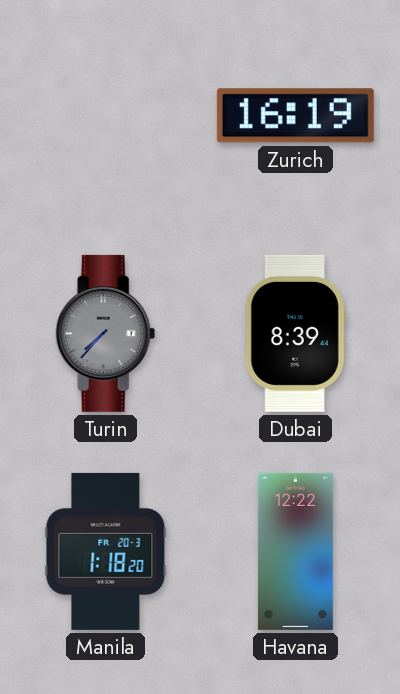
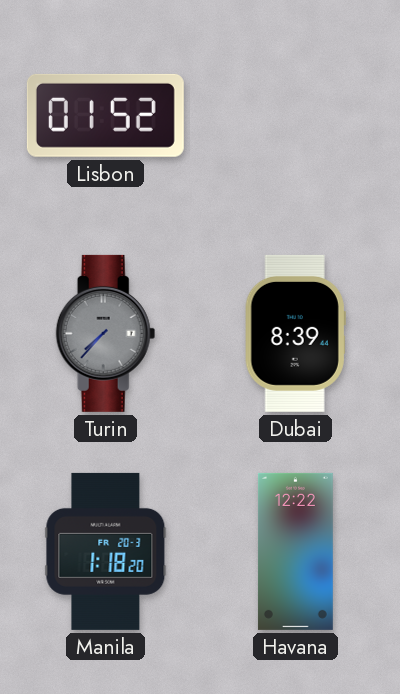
Lisbon: none -> 01:52 (105, 115)
Zurich: 16:19 -> none (295, 116)
